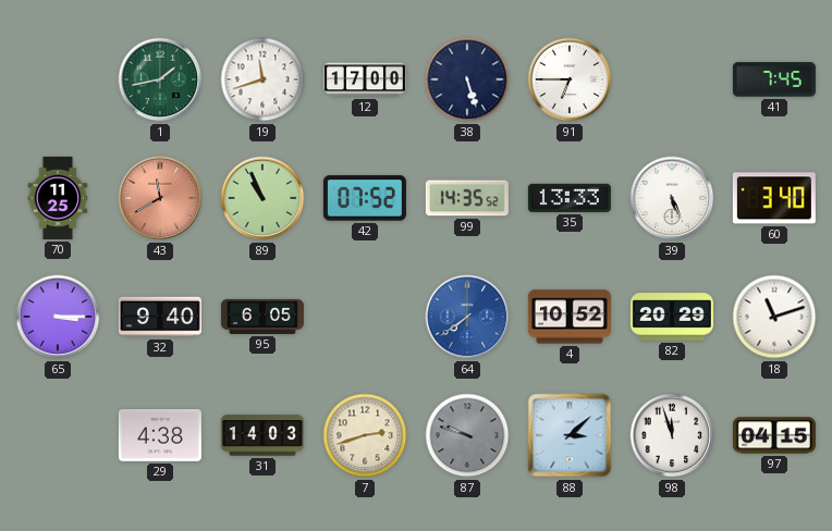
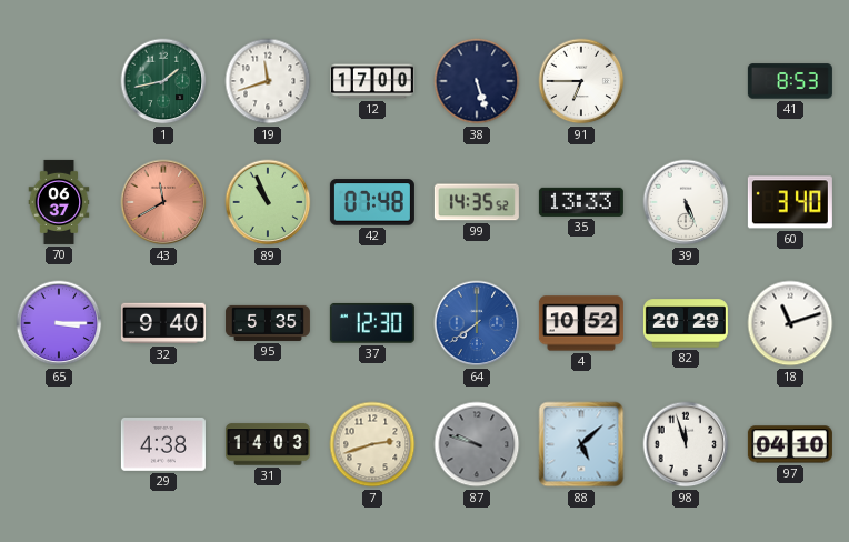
41: 7:45 -> 8:53 (790, 81)
70: 11:25 -> 06:37 (59, 202)
42: 07:52 -> 07:48 (372, 202)
95: 6:05 -> 5:35 (268, 323)
37: none -> 12:30 (372, 323)
88: 3:08 -> 5:08 (581, 444)
97: 04:15 -> 04:10 (790, 444)
